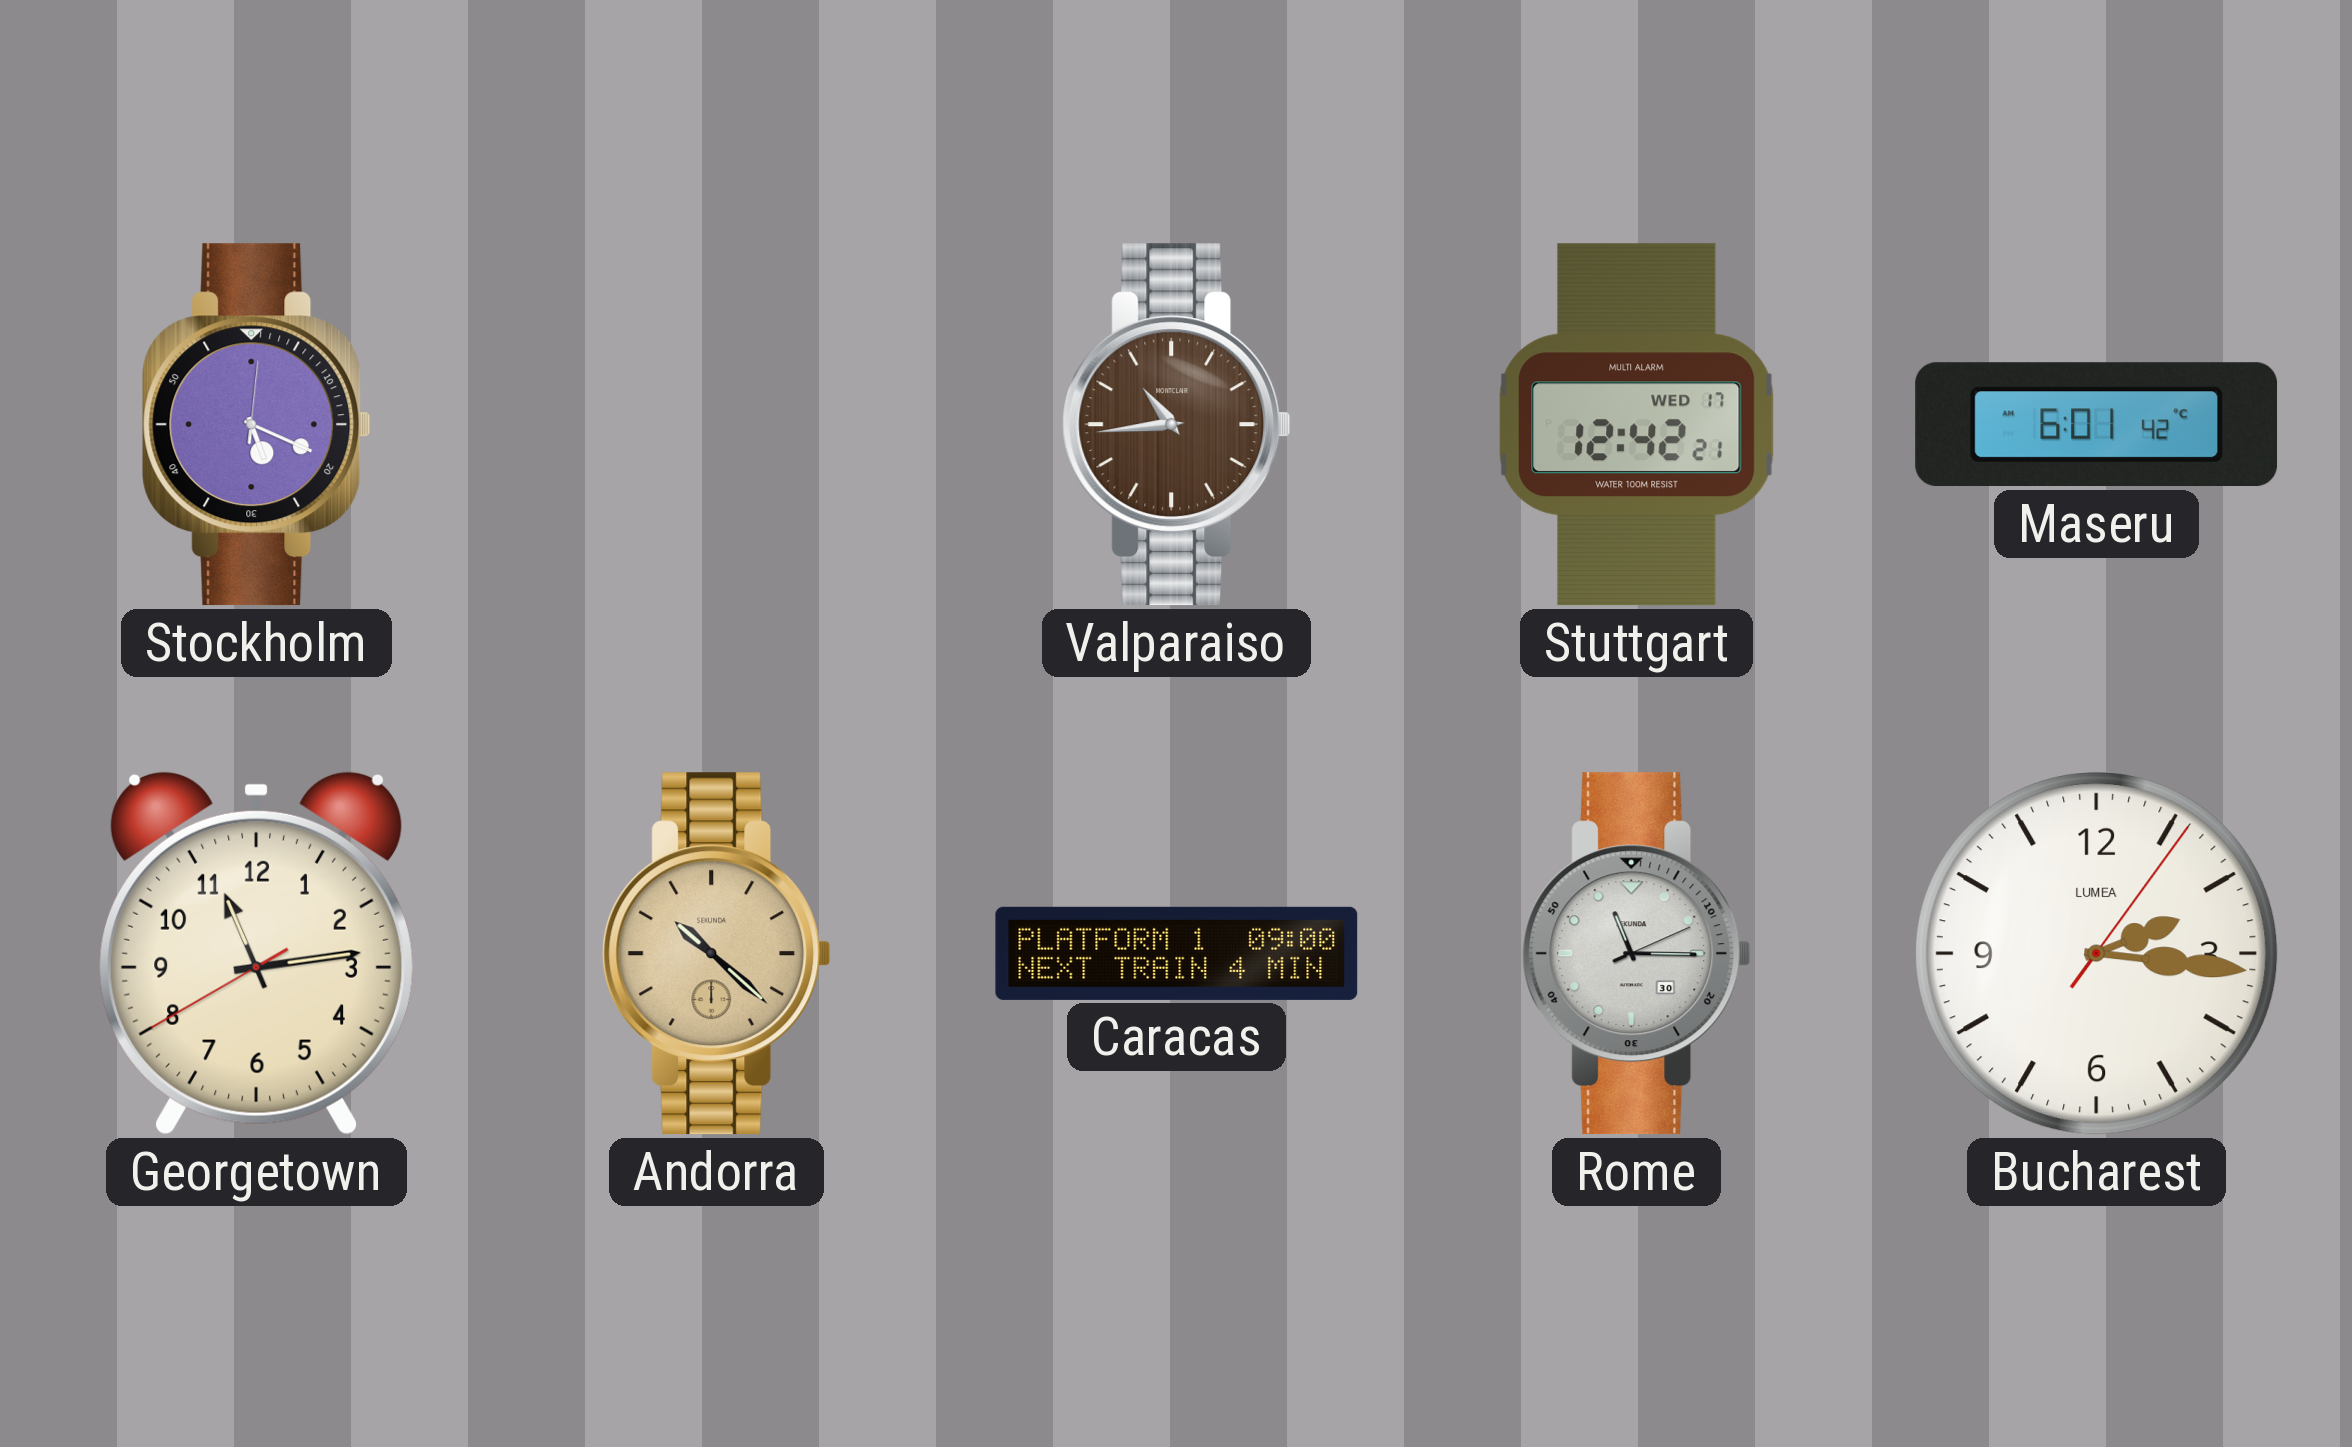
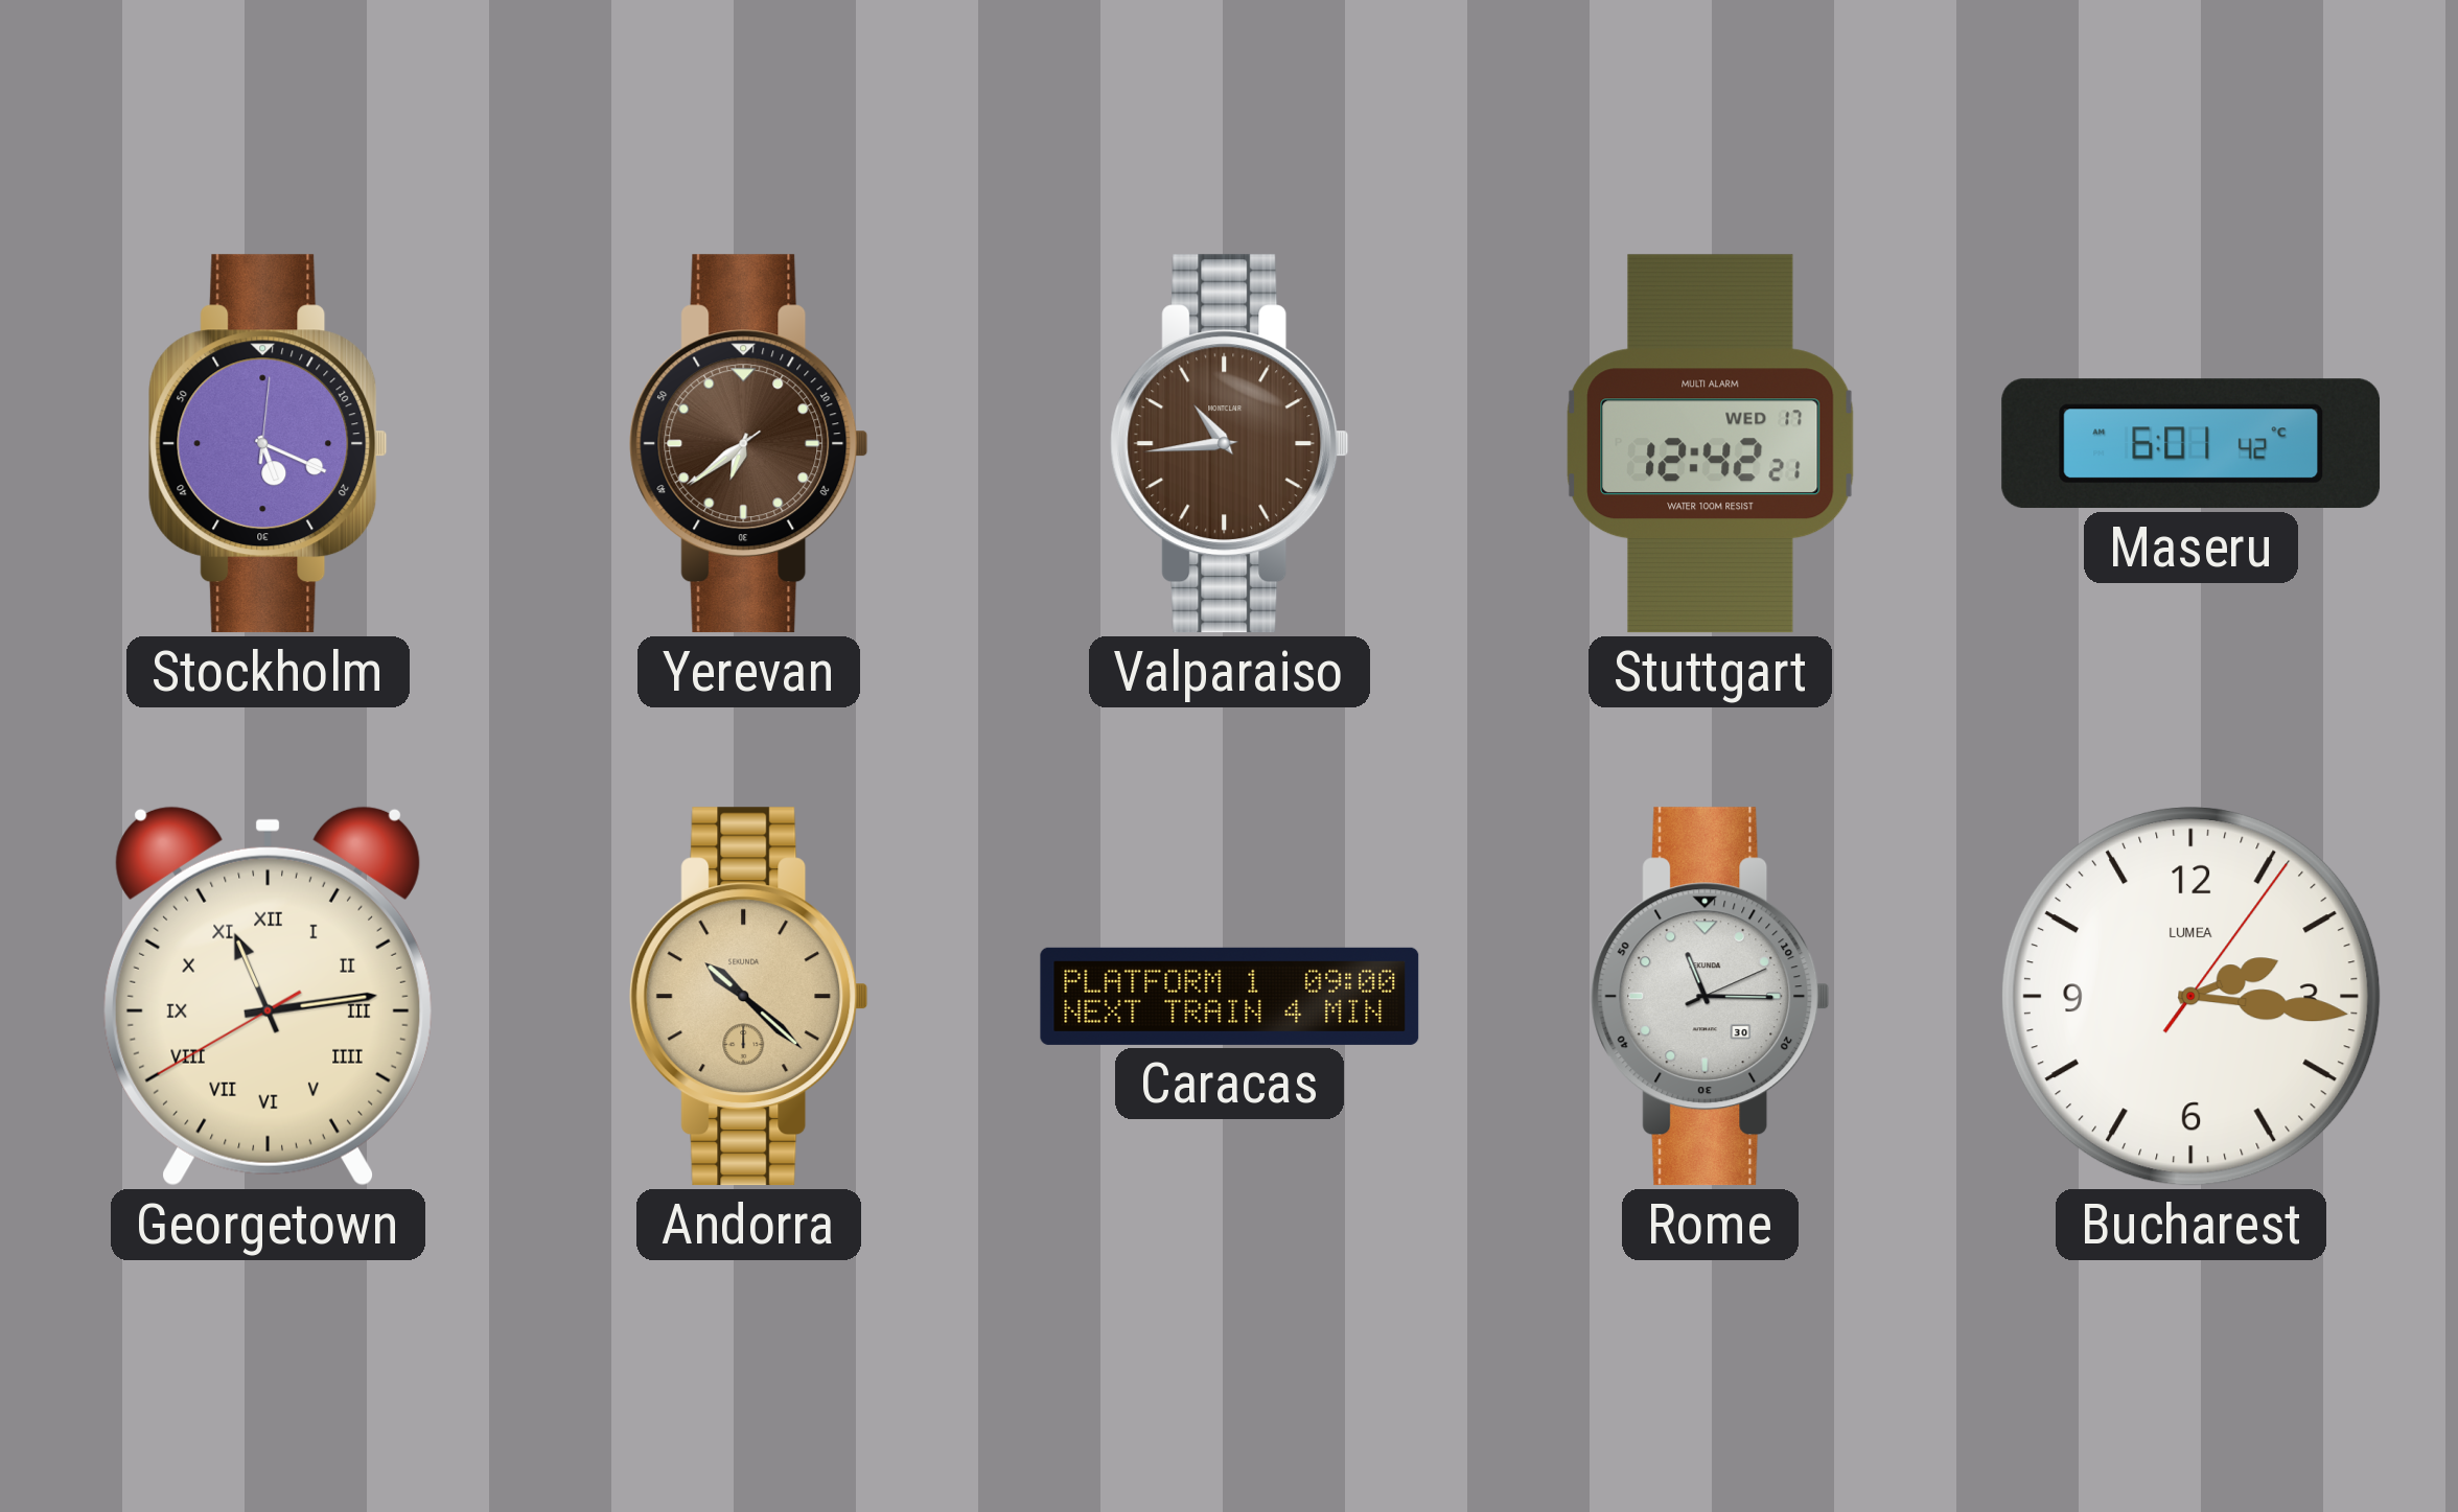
Yerevan: none -> 6:38 (749, 444)
Georgetown numerals: Arabic -> Roman (268, 996)
